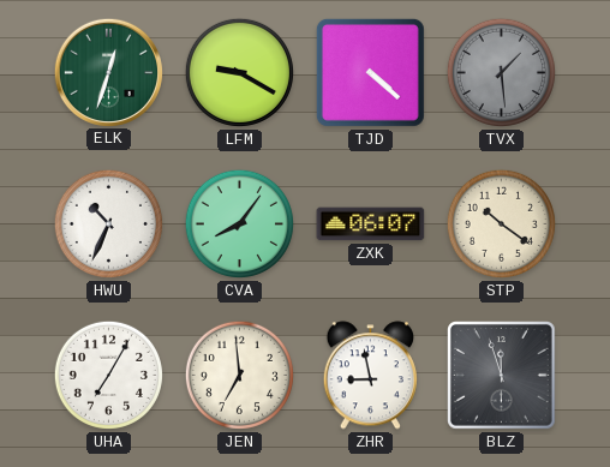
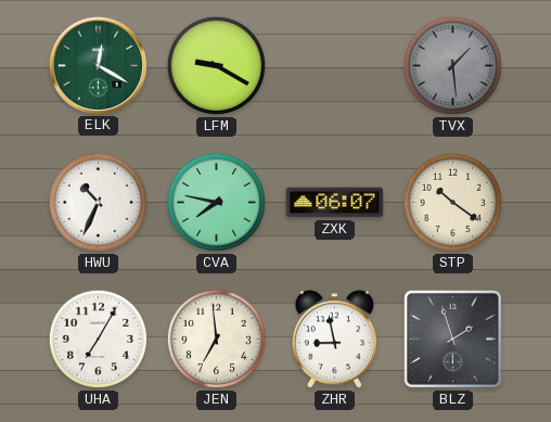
ELK: 12:33 -> 12:20 (98, 65)
TJD: 4:22 -> none (370, 72)
CVA: 8:06 -> 7:47 (216, 202)
BLZ: 11:57 -> 1:57 (453, 340)
